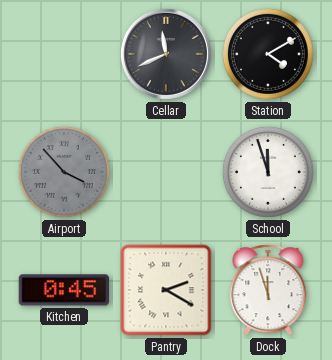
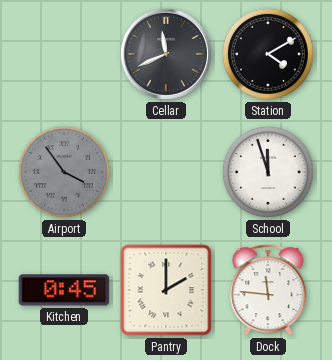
Airport: 3:53 -> 3:54 (64, 172)
Pantry: 2:20 -> 2:00 (166, 290)
Dock: 11:57 -> 11:46 (268, 290)
